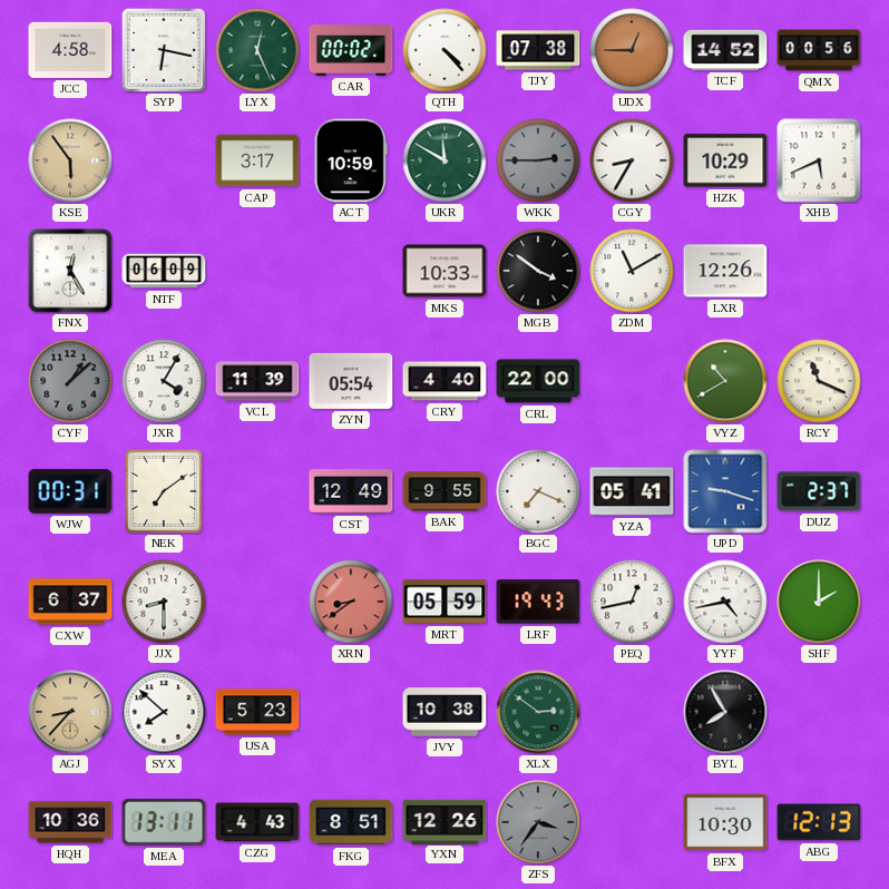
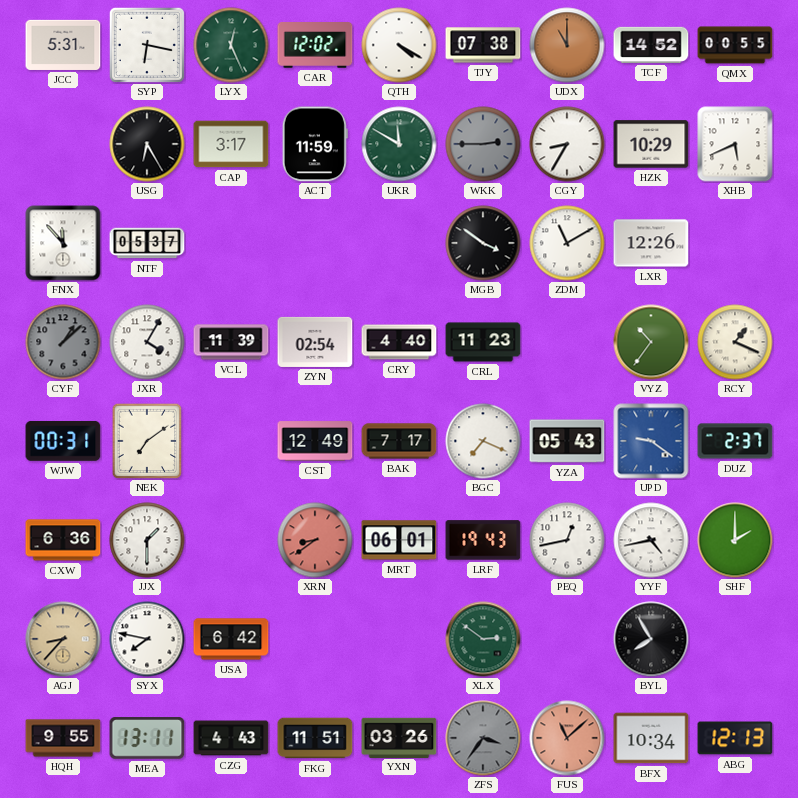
JCC: 4:58 -> 5:31 (63, 45)
CAR: 00:02 -> 12:02 (315, 46)
QTH: 4:23 -> 4:20 (399, 45)
UDX: 12:45 -> 11:00 (567, 45)
QMX: 00:56 -> 00:55 (735, 45)
KSE: 5:54 -> none (70, 160)
USG: none -> 6:25 (147, 144)
ACT: 10:59 -> 11:59 (315, 144)
FNX: 12:25 -> 11:53 (63, 243)
NTF: 06:09 -> 05:37 (147, 243)
MKS: 10:33 -> none (444, 271)
ZYN: 05:54 -> 02:54 (315, 342)
CRL: 22:00 -> 11:23 (483, 342)
VYZ: 10:40 -> 10:36 (651, 342)
RCY: 11:19 -> 1:19 (735, 342)
BAK: 9:55 -> 7:17 (399, 441)
YZA: 05:41 -> 05:43 (567, 441)
UPD: 9:18 -> 9:21 (651, 441)
CXW: 6:37 -> 6:36 (63, 540)
JJX: 8:30 -> 1:30 (147, 540)
MRT: 05:59 -> 06:01 (399, 540)
SYX: 7:52 -> 7:47 (147, 639)
USA: 5:23 -> 6:42 (231, 639)
JVY: 10:38 -> none (444, 712)
HQH: 10:36 -> 9:55 (63, 738)
FKG: 8:51 -> 11:51 (315, 738)
YXN: 12:26 -> 03:26 (399, 737)
FUS: none -> 11:08 (567, 738)
BFX: 10:30 -> 10:34 (651, 738)
